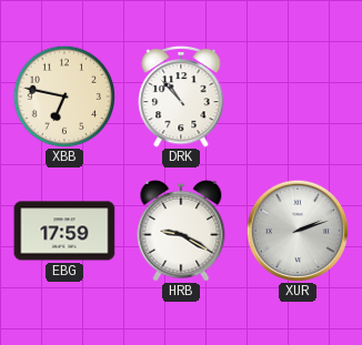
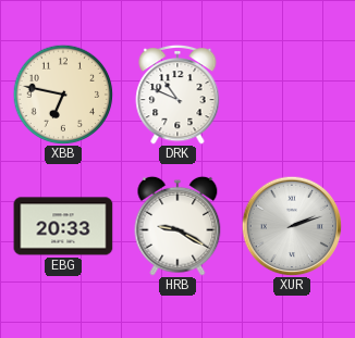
DRK: 10:53 -> 10:49 (177, 95)
EBG: 17:59 -> 20:33 (63, 226)
